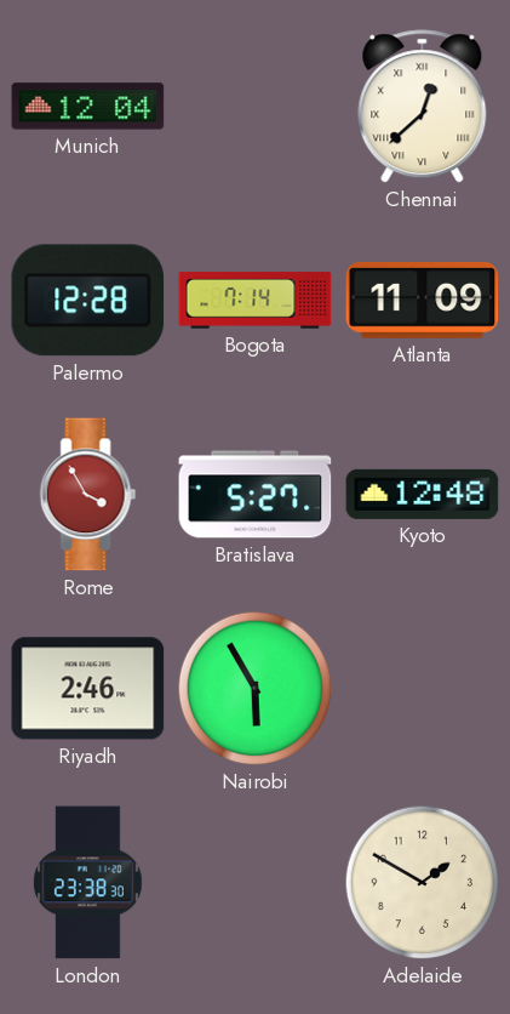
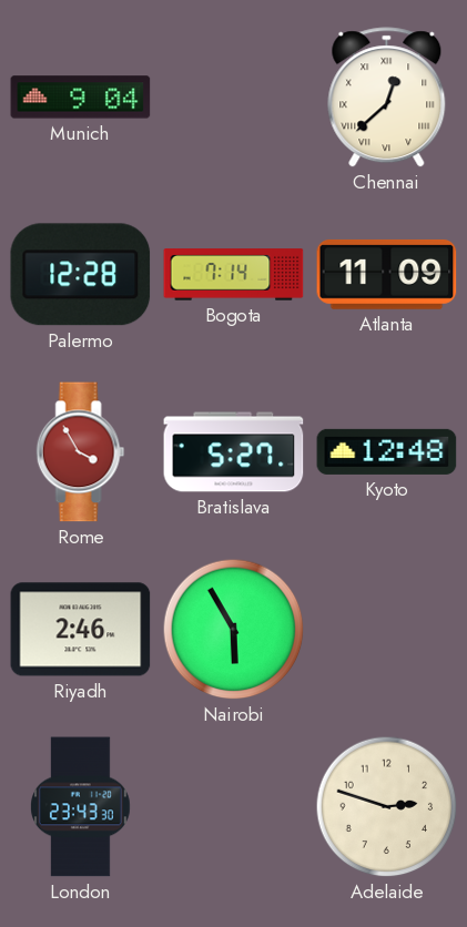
Munich: 12:04 -> 9:04 (81, 98)
London: 23:38 -> 23:43 (81, 807)
Adelaide: 1:50 -> 2:48 (387, 807)
